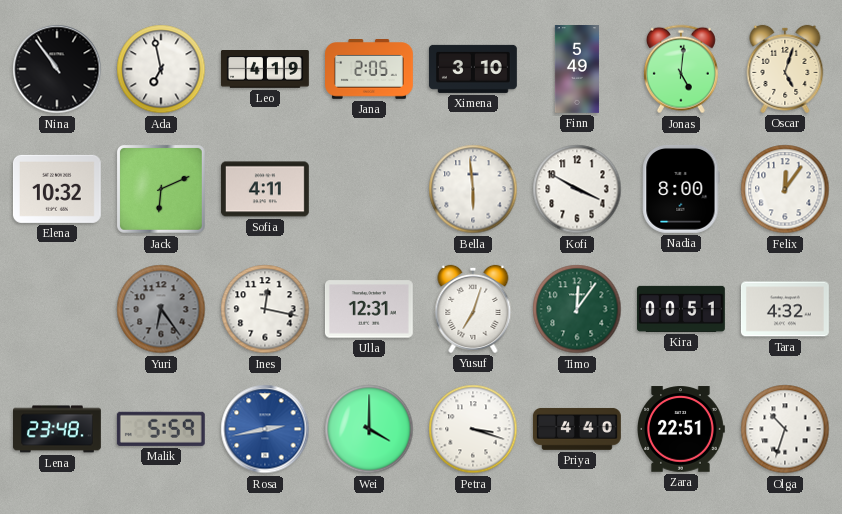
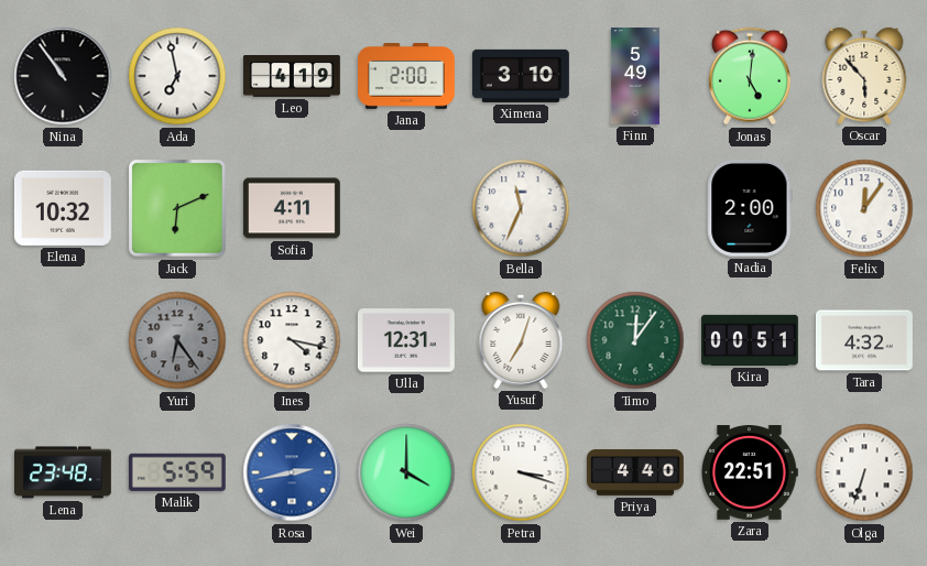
Jana: 2:05 -> 2:00 (407, 76)
Oscar: 5:03 -> 5:53 (864, 76)
Bella: 5:59 -> 11:34 (521, 208)
Kofi: 3:50 -> none (577, 189)
Nadia: 8:00 -> 2:00 (750, 208)
Ines: 12:17 -> 4:17 (292, 340)
Olga: 10:33 -> 6:33 (864, 472)
